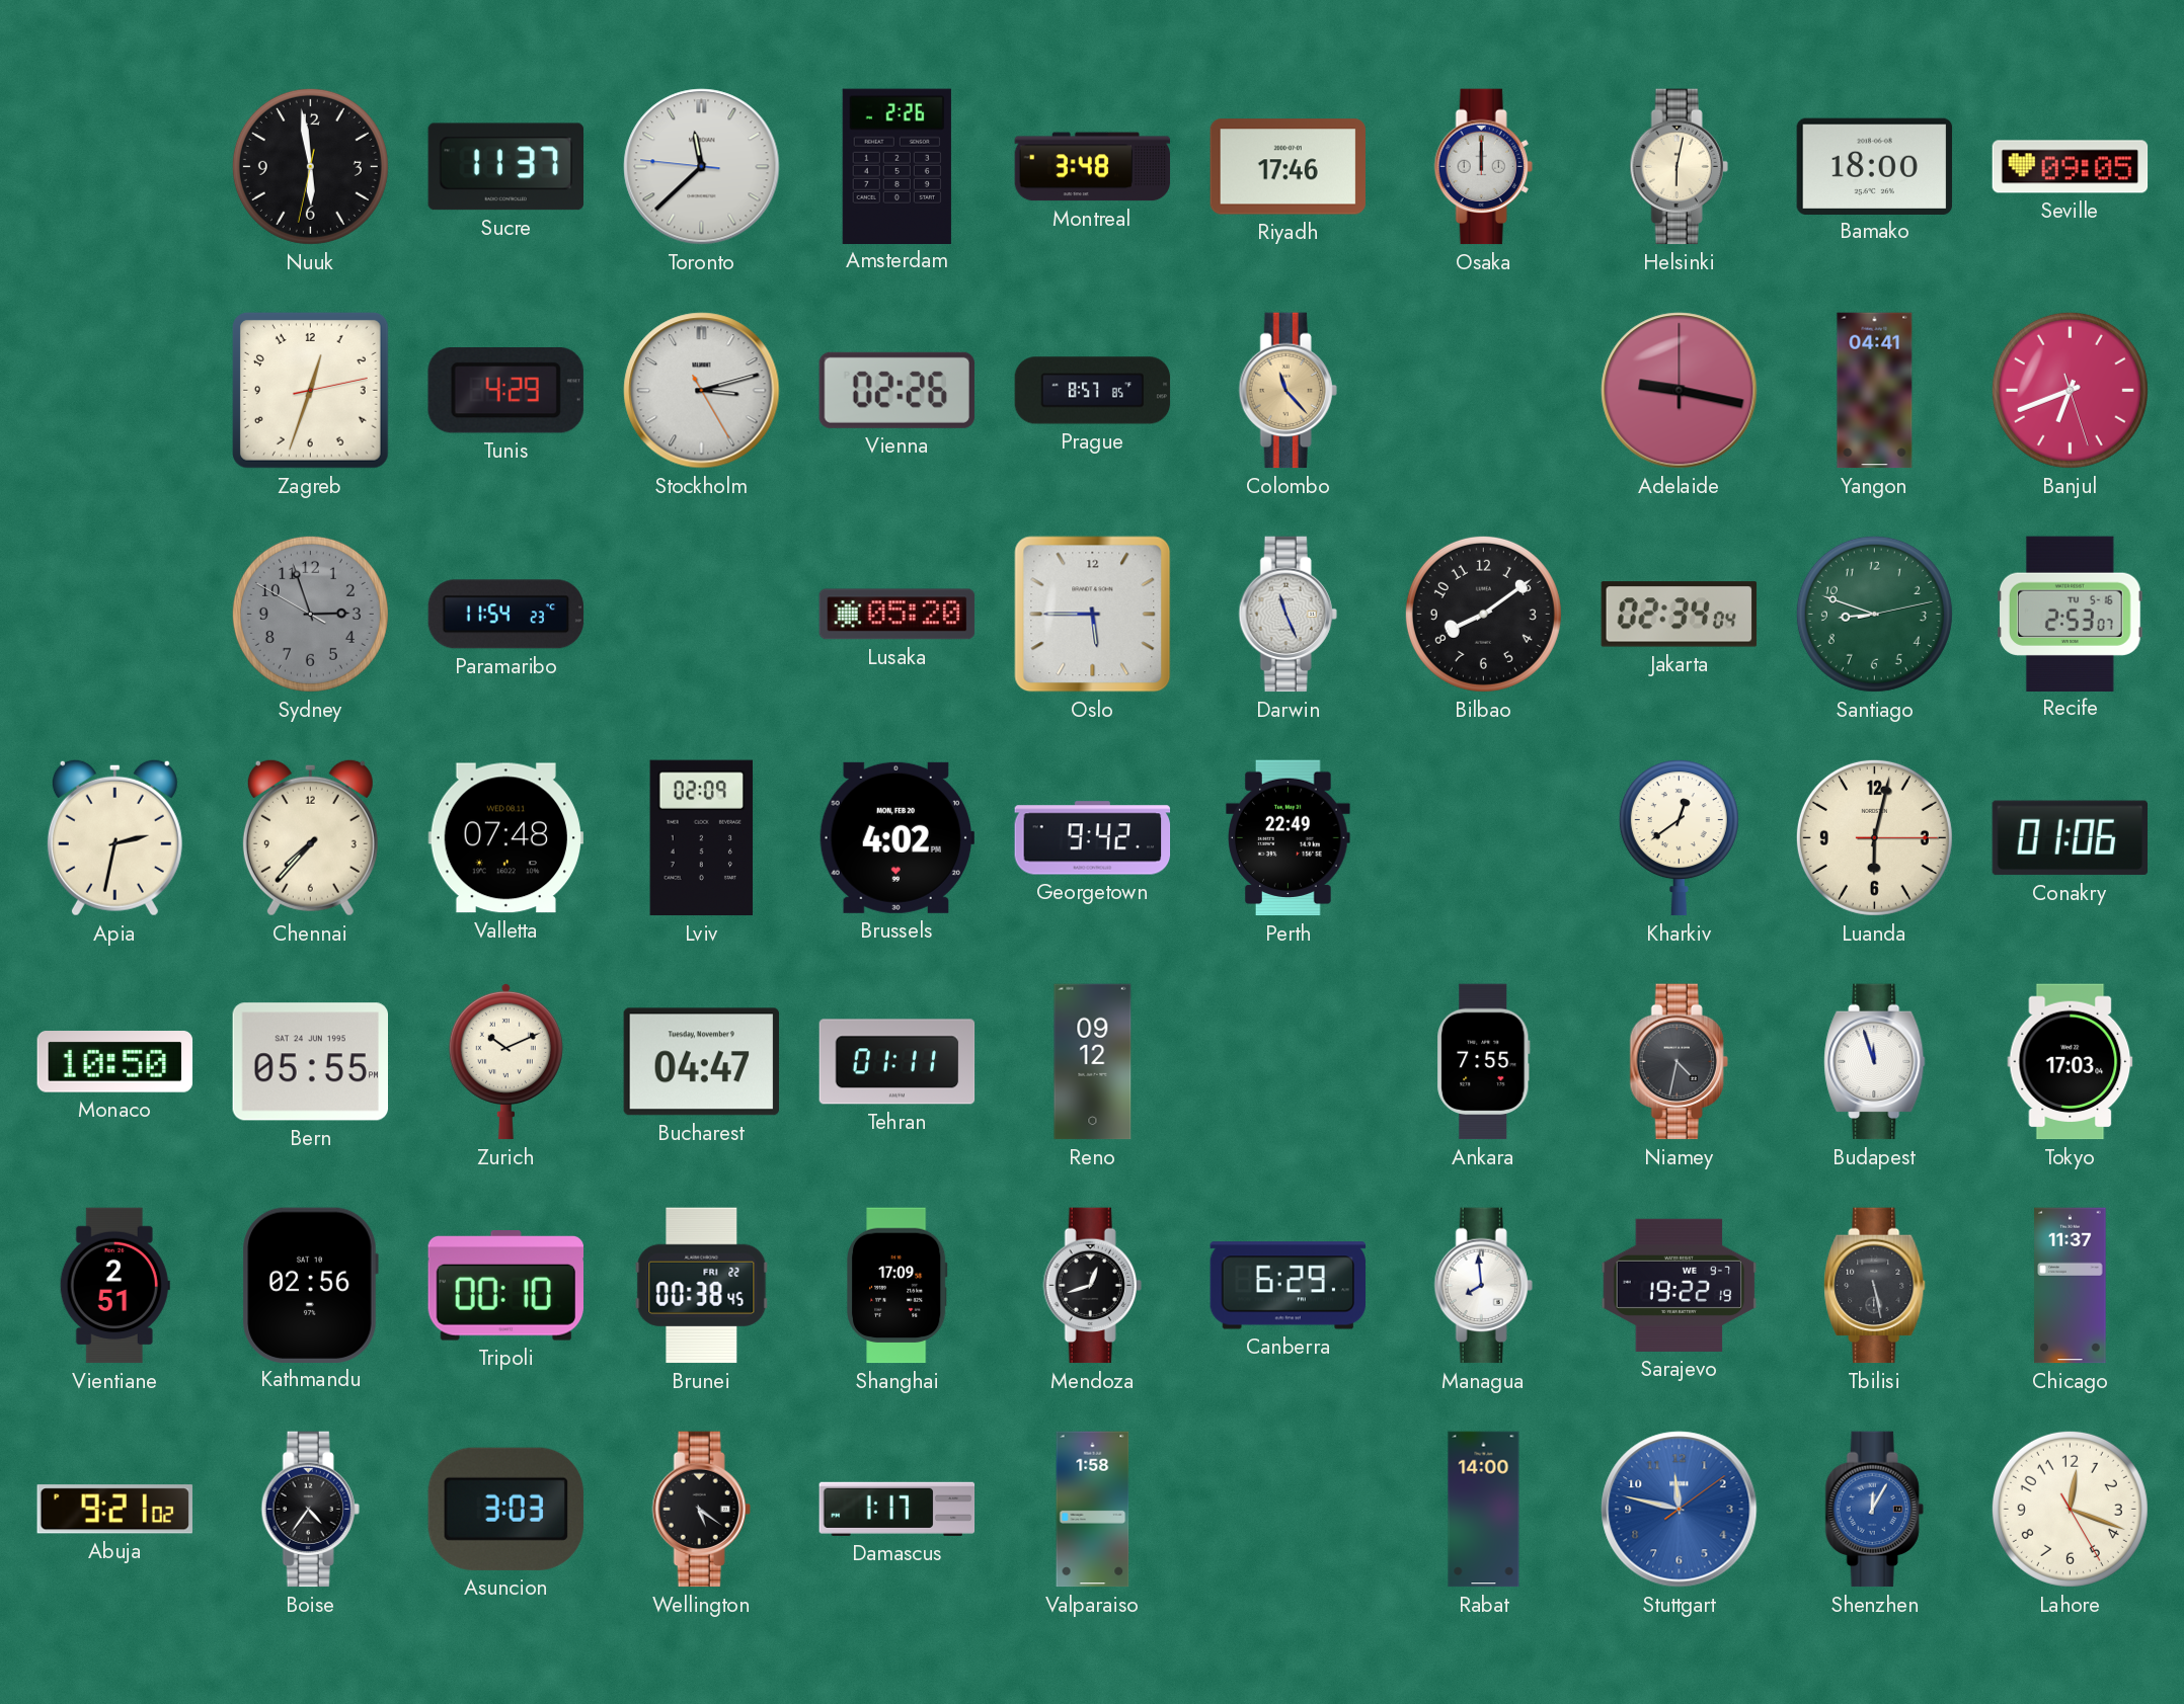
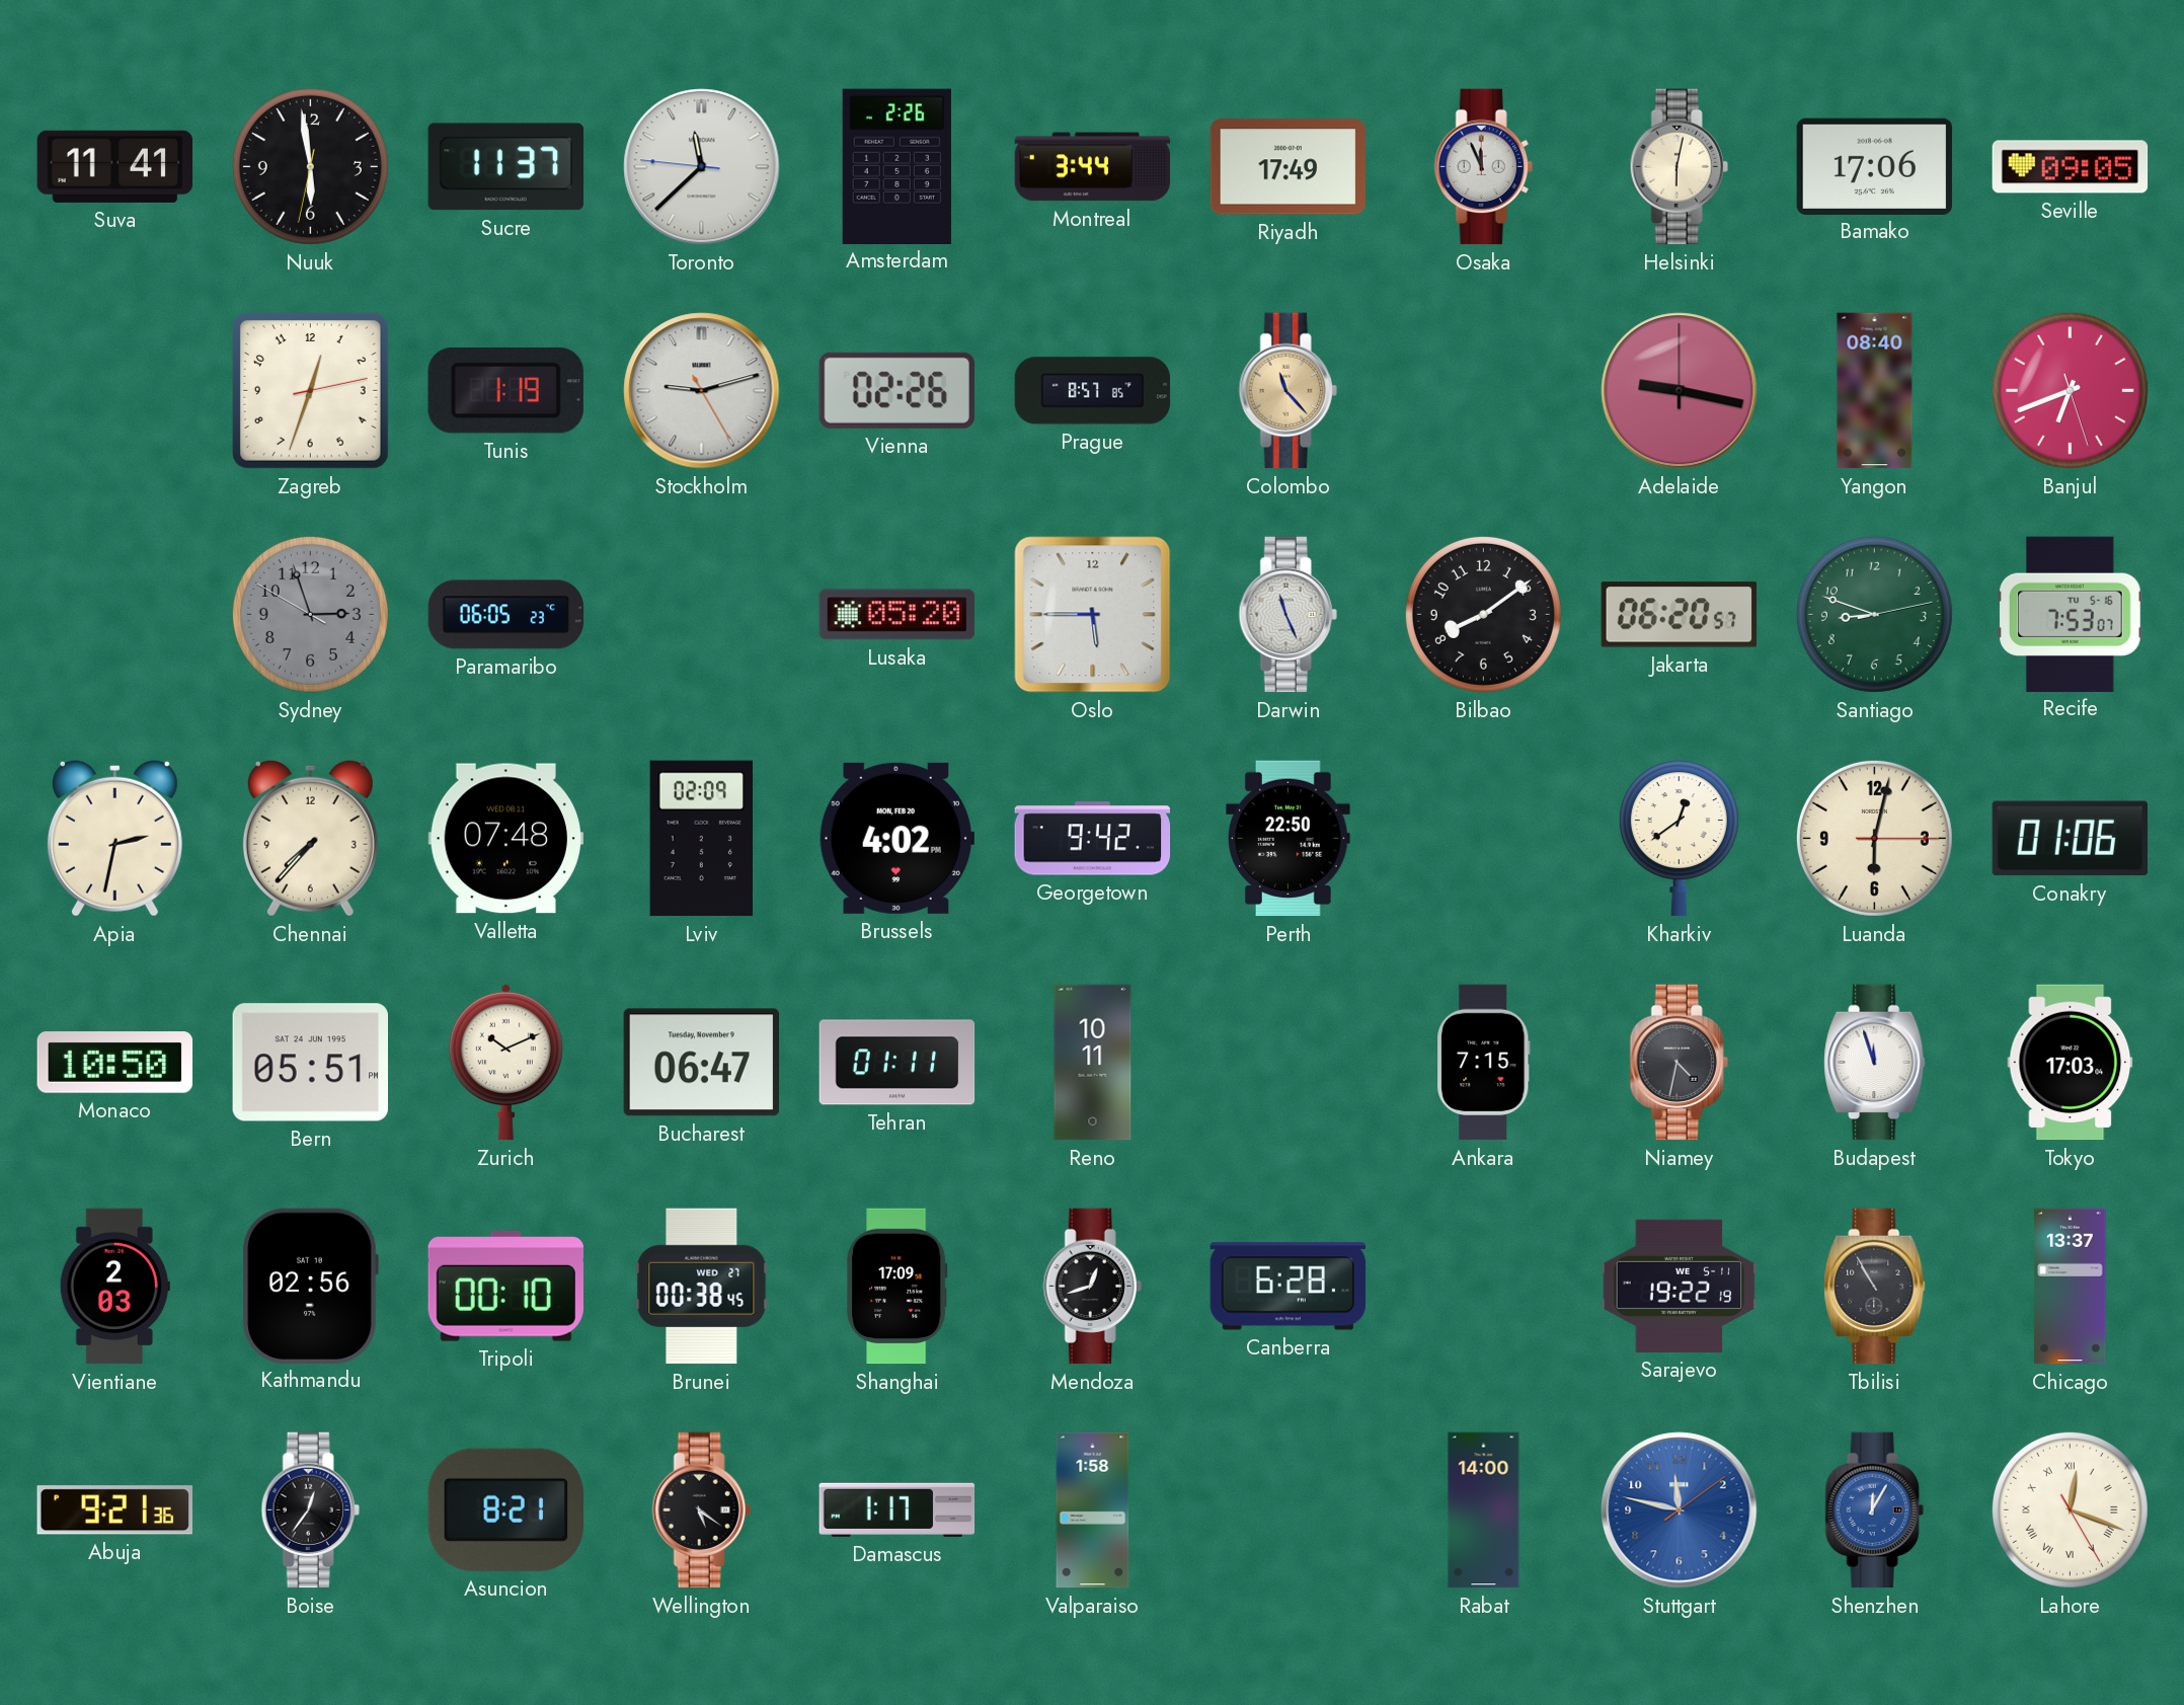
Suva: none -> 11:41 (115, 166)
Montreal: 3:48 -> 3:44 (1093, 167)
Riyadh: 17:46 -> 17:49 (1289, 167)
Osaka: 12:00 -> 11:56 (1483, 167)
Bamako: 18:00 -> 17:06 (1875, 166)
Tunis: 4:29 -> 1:19 (505, 391)
Stockholm: 3:12 -> 9:12 (702, 391)
Yangon: 04:41 -> 08:40 (1875, 391)
Paramaribo: 11:54 -> 06:05 (506, 615)
Jakarta: 02:34 -> 06:20 (1680, 615)
Recife: 2:53 -> 7:53 (2070, 614)
Perth: 22:49 -> 22:50 (1289, 839)
Bern: 05:55 -> 05:51 (310, 1063)
Bucharest: 04:47 -> 06:47 (702, 1063)
Reno: 09:12 -> 10:11 (1093, 1063)
Ankara: 7:55 -> 7:15 (1484, 1063)
Vientiane: 2:51 -> 2:03 (114, 1287)
Brunei date: FRI 22 -> WED 27 (702, 1287)
Canberra: 6:29 -> 6:28 (1288, 1287)
Managua: 7:59 -> none (1483, 1286)
Sarajevo date: WE 9-7 -> WE 5-11 (1680, 1286)
Tbilisi: 5:28 -> 10:55 (1875, 1287)
Chicago: 11:37 -> 13:37 (2071, 1287)
Abuja: 9:21:02 -> 9:21:36 (114, 1510)
Boise: 4:36 -> 12:36 (310, 1510)
Asuncion: 3:03 -> 8:21 (505, 1509)
Lahore numerals: Arabic -> Roman (2070, 1509)
